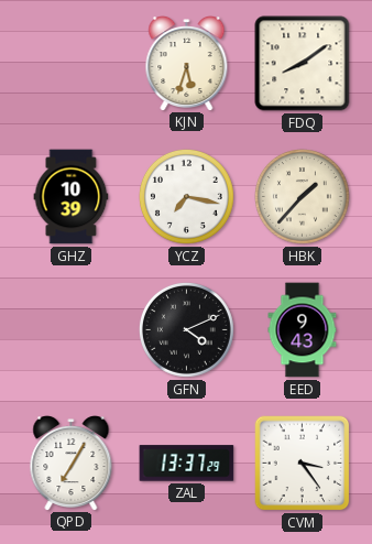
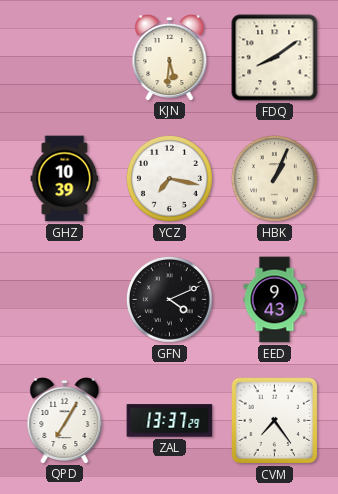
KJN: 5:33 -> 5:31 (170, 58)
HBK: 1:37 -> 1:04 (274, 178)
CVM: 3:24 -> 7:24 (275, 421)
